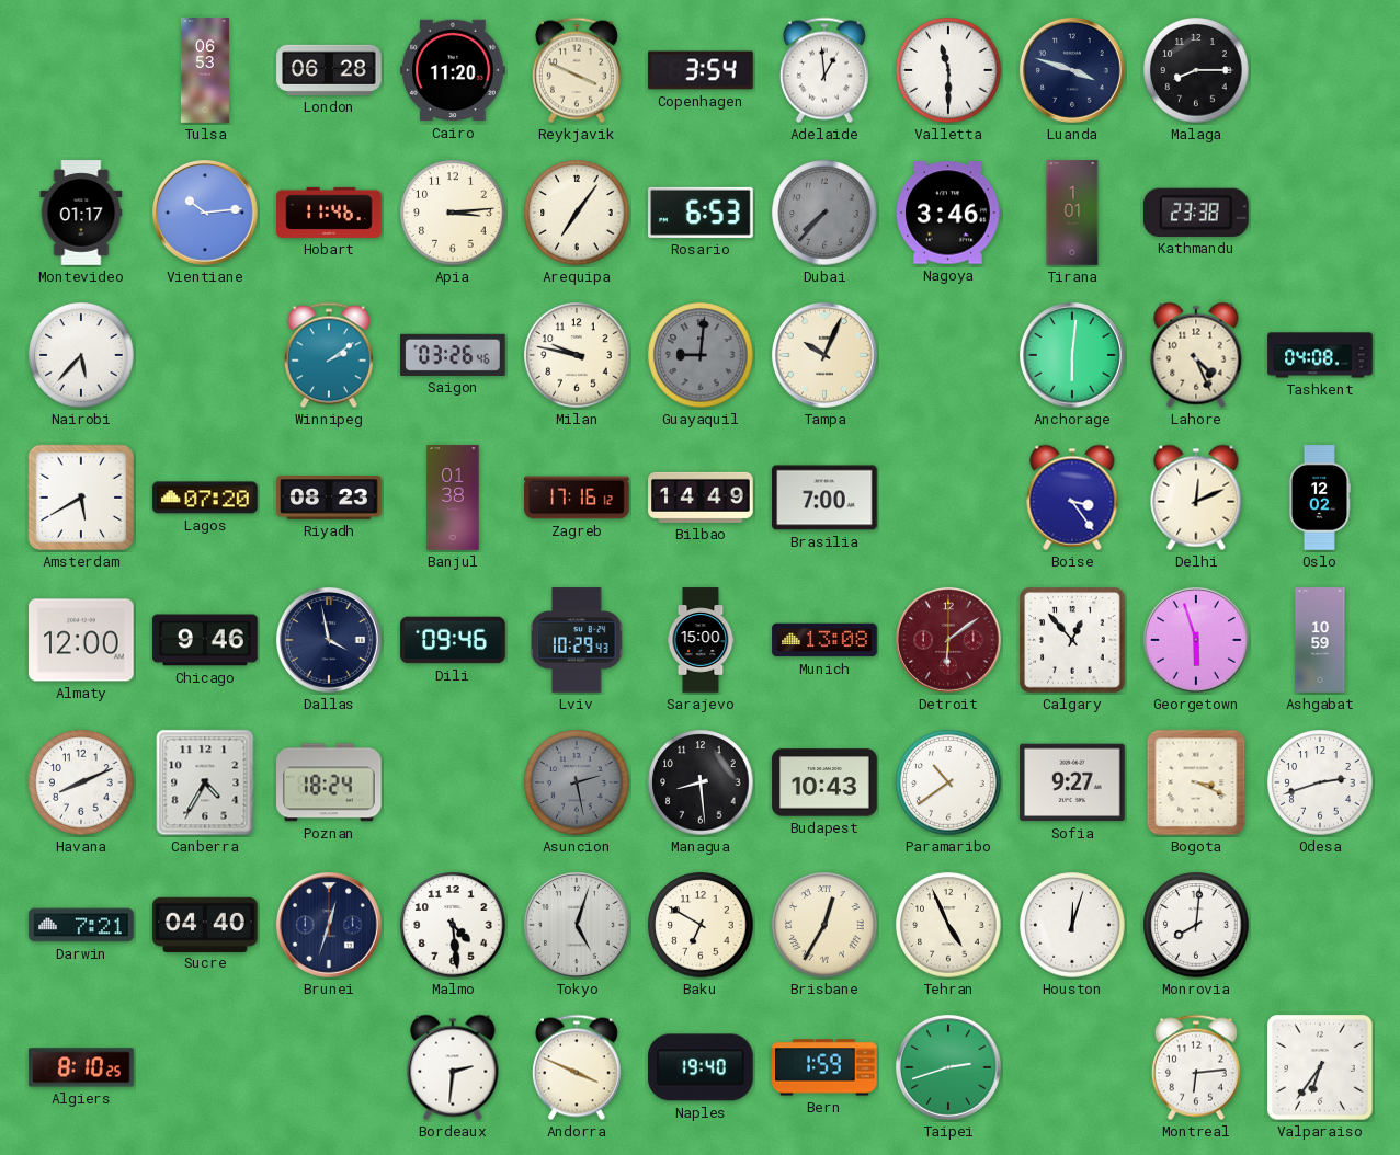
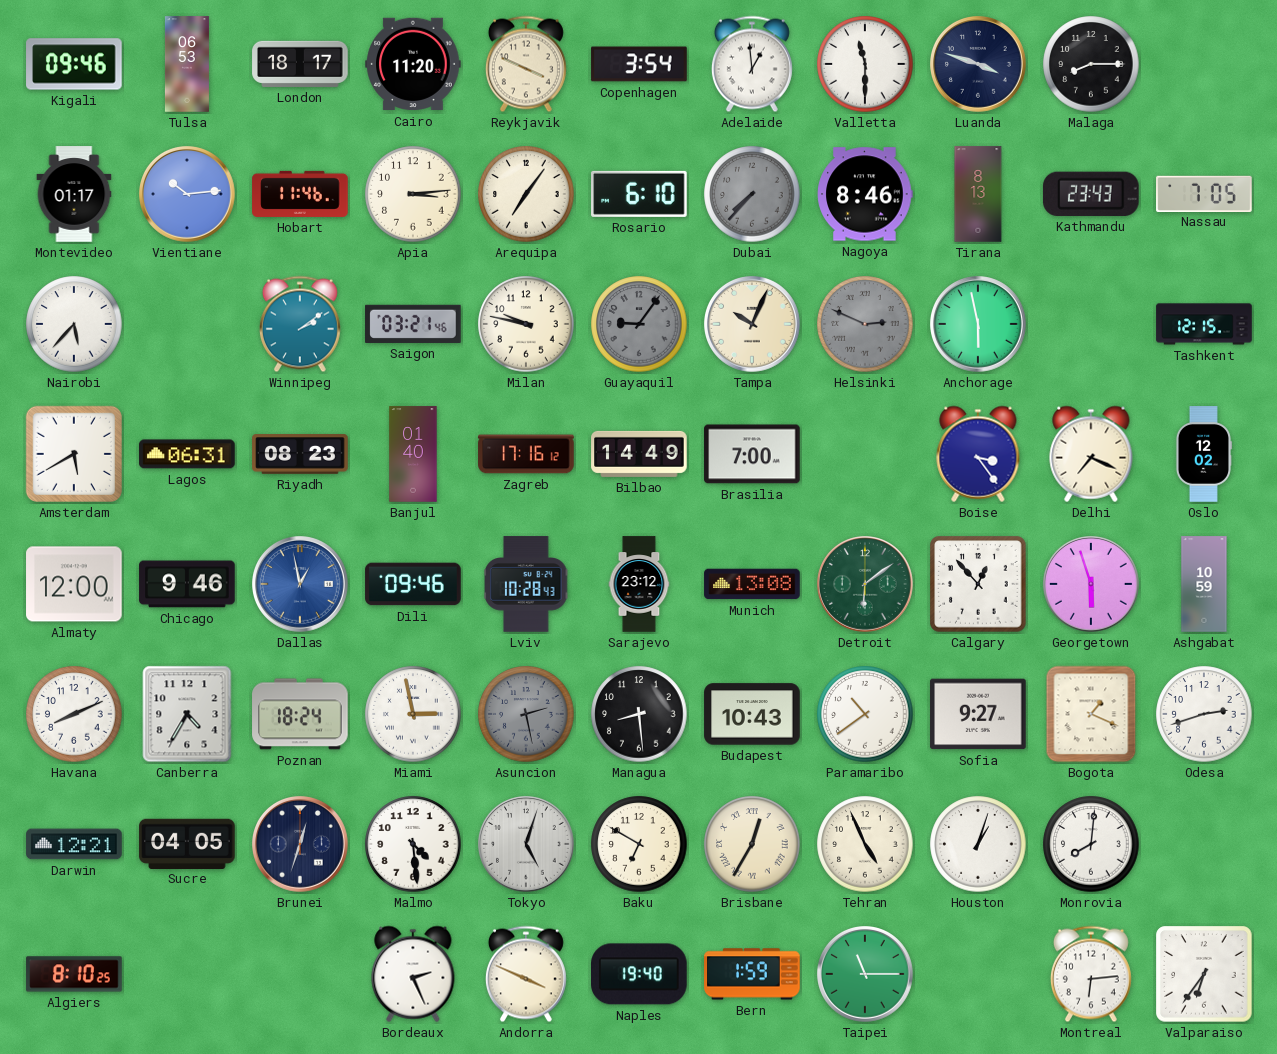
Kigali: none -> 09:46 (74, 64)
London: 06:28 -> 18:17 (300, 64)
Rosario: 6:53 -> 6:10 (639, 194)
Nagoya: 3:46 -> 8:46 (865, 194)
Tirana: 1:01 -> 8:13 (978, 194)
Kathmandu: 23:38 -> 23:43 (1091, 194)
Nassau: none -> 7:05 (1204, 193)
Saigon: 03:26 -> 03:21 (413, 324)
Guayaquil: 9:01 -> 9:06 (639, 324)
Helsinki: none -> 2:49 (865, 324)
Anchorage: 6:01 -> 5:58 (979, 325)
Lahore: 4:26 -> none (1196, 355)
Tashkent: 04:08 -> 12:15 (1204, 324)
Lagos: 07:20 -> 06:31 (187, 454)
Banjul: 01:38 -> 01:40 (413, 454)
Delhi: 12:11 -> 7:19 (1091, 454)
Dallas: 3:58 -> 12:58 (301, 585)
Dallas dial: navy -> blue (301, 585)
Lviv: 10:29 -> 10:28 (526, 584)
Sarajevo: 15:00 -> 23:12 (639, 584)
Detroit dial: burgundy -> green (866, 585)
Miami: none -> 2:58 (413, 714)
Bogota: 3:19 -> 1:19 (1091, 714)
Darwin: 7:21 -> 12:21 (74, 844)
Sucre: 04:40 -> 04:05 (187, 843)
Houston: 12:03 -> 1:03 (978, 844)
Bordeaux: 2:31 -> 2:26 (413, 974)
Taipei: 2:42 -> 11:15 (866, 975)
